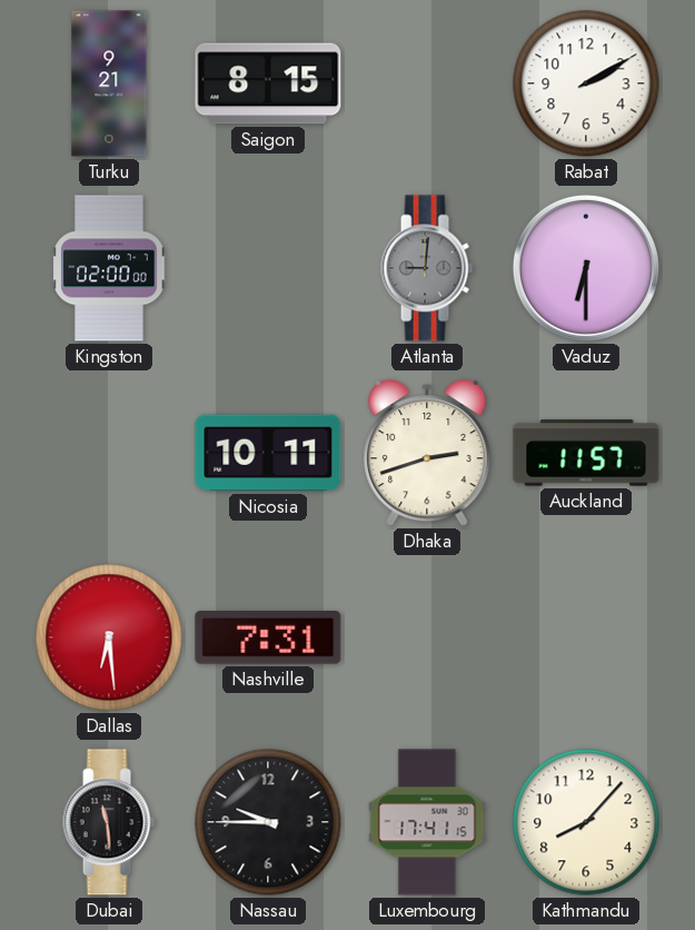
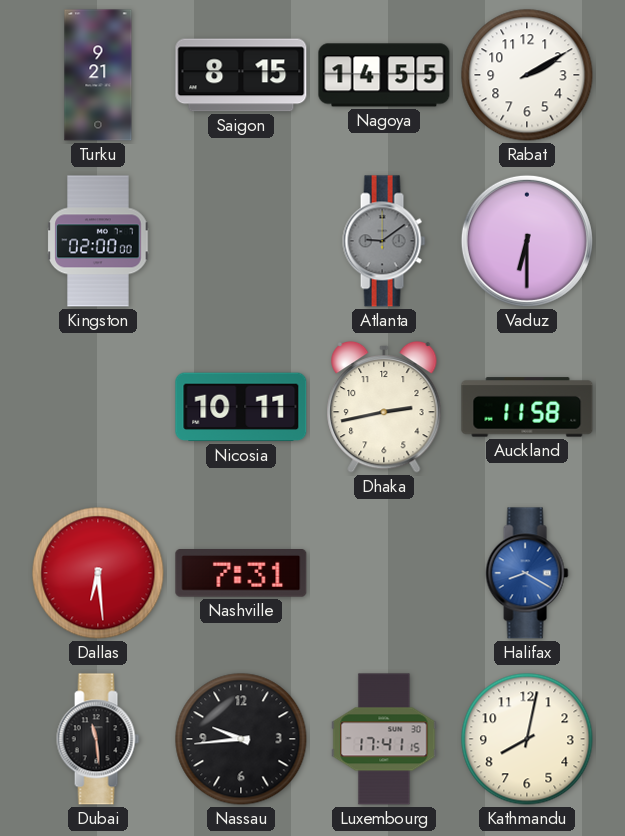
Nagoya: none -> 14:55 (384, 75)
Atlanta: 9:01 -> 9:09 (384, 241)
Dhaka: 2:42 -> 2:43 (384, 407)
Auckland: 11:57 -> 11:58 (527, 407)
Halifax: none -> 8:20 (527, 573)
Nassau: 9:45 -> 9:44 (241, 739)
Kathmandu: 8:07 -> 8:02 (527, 739)
